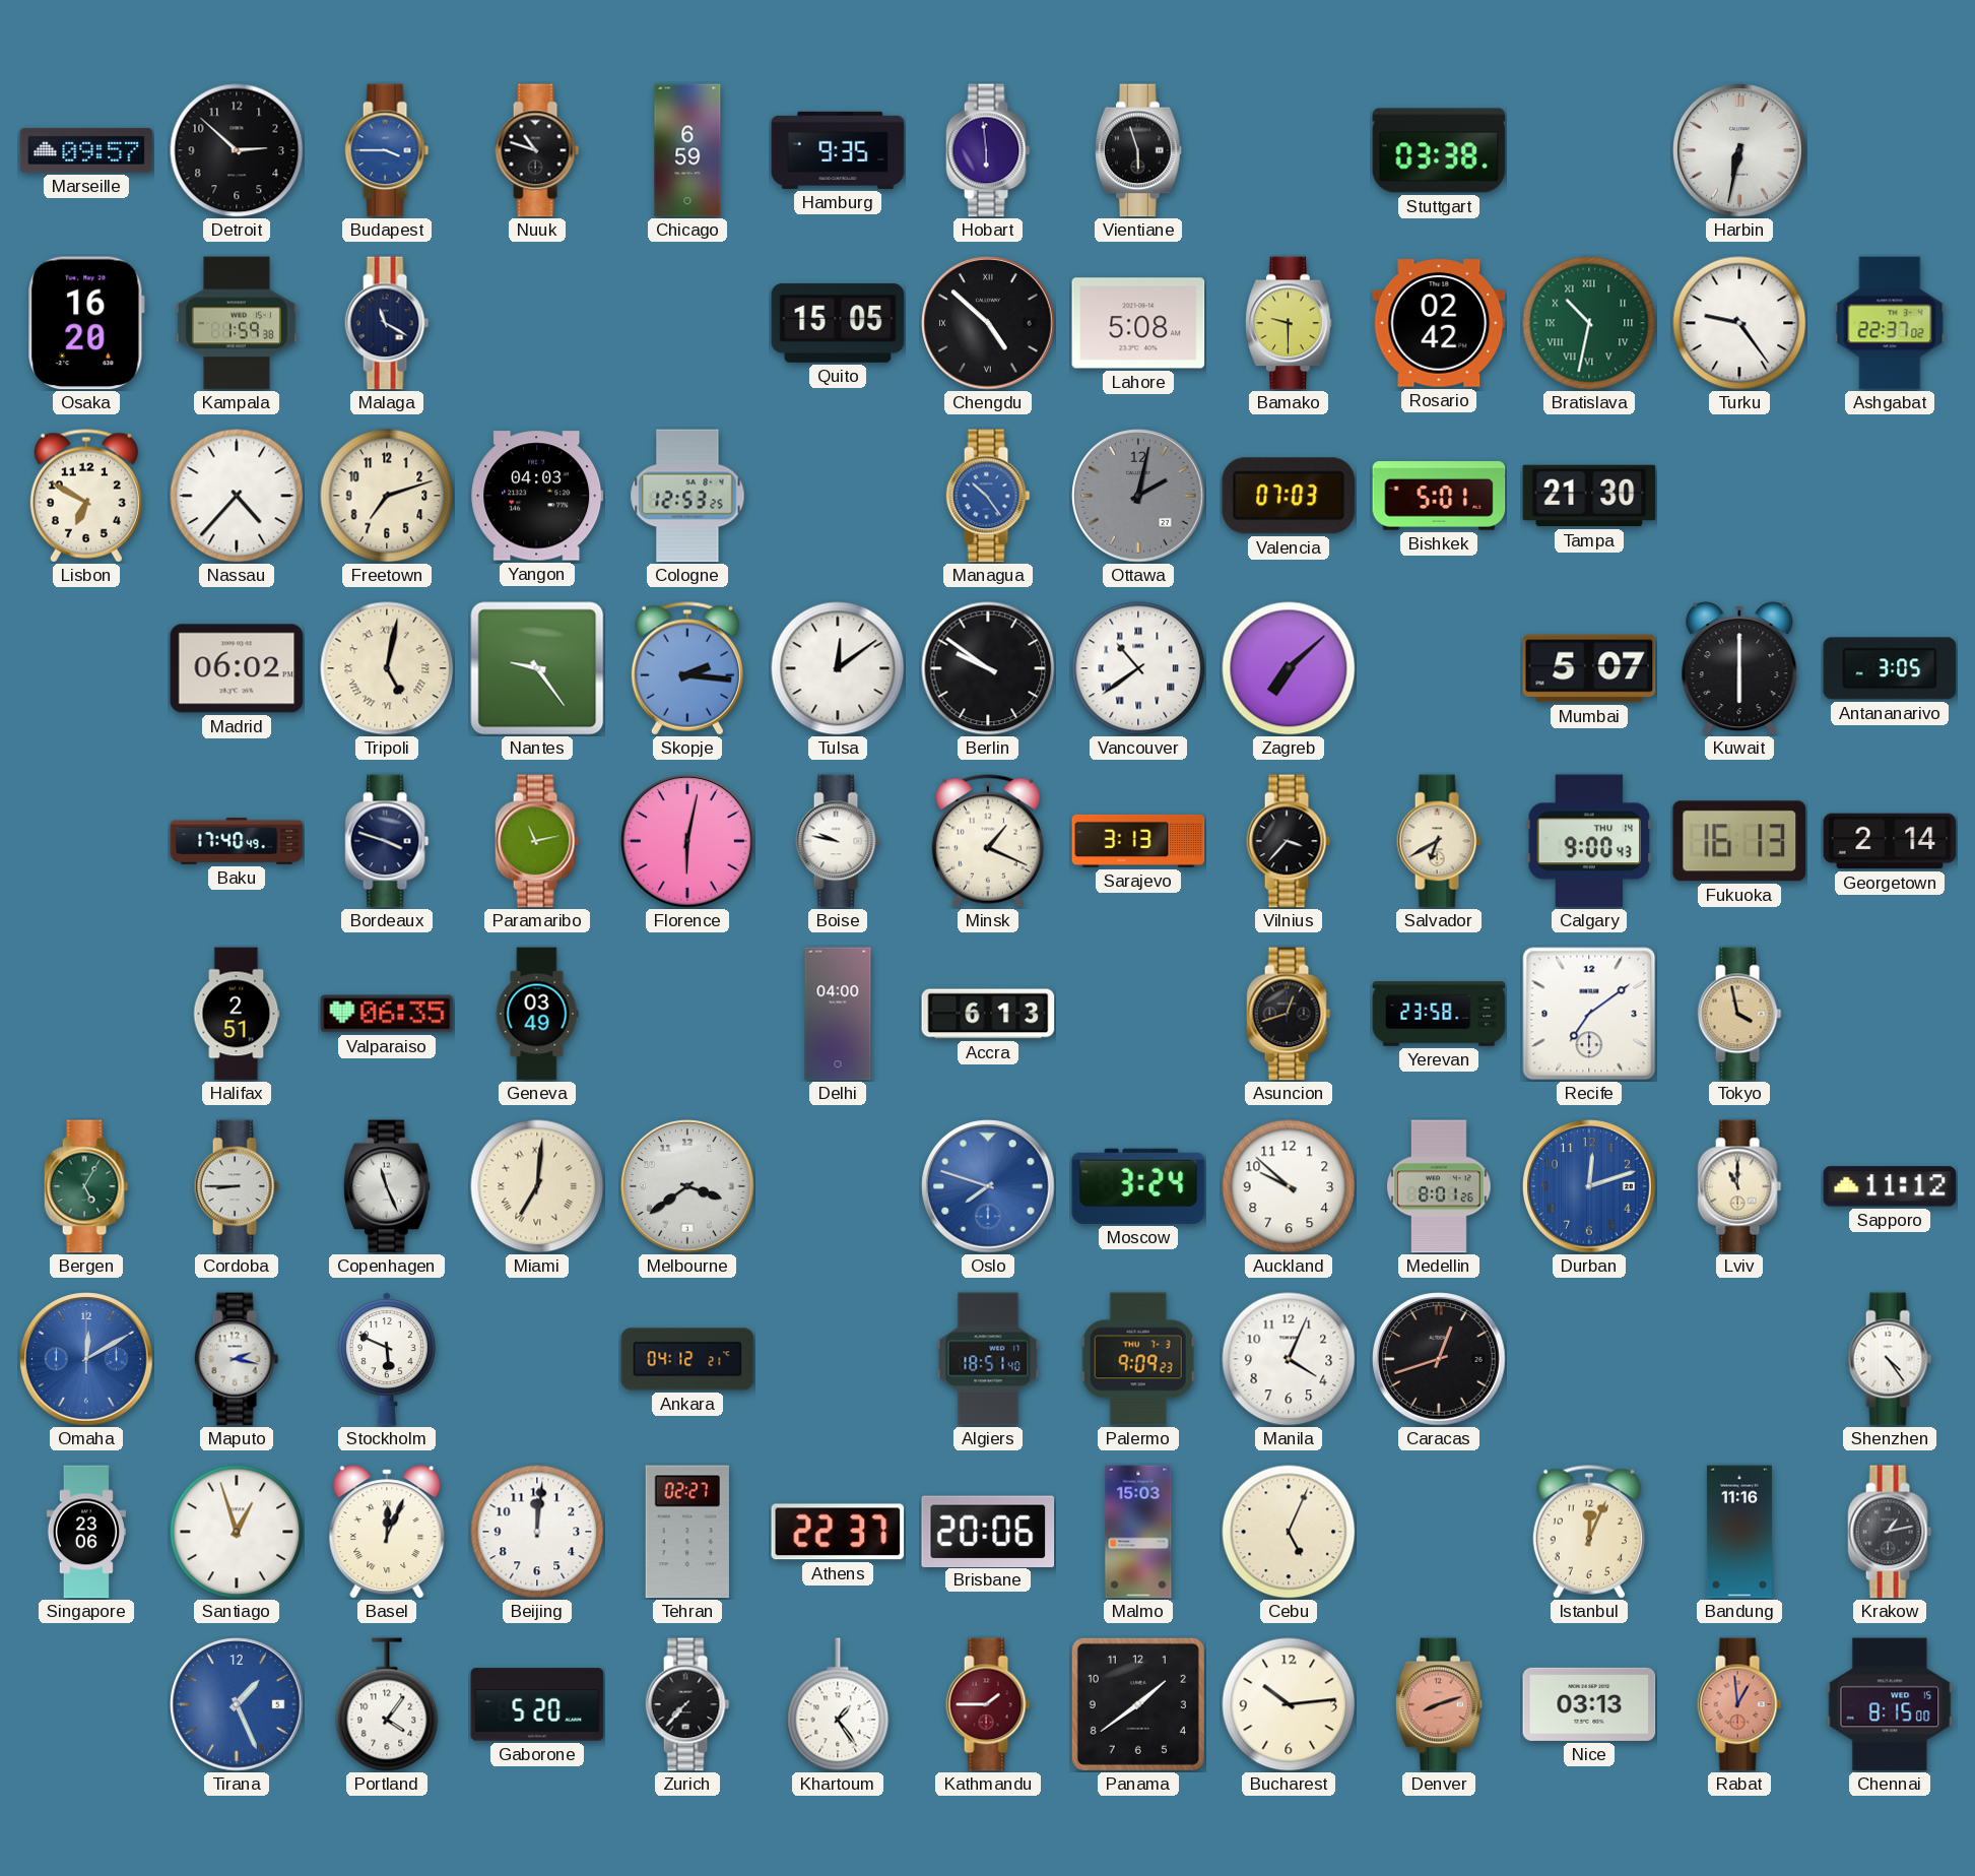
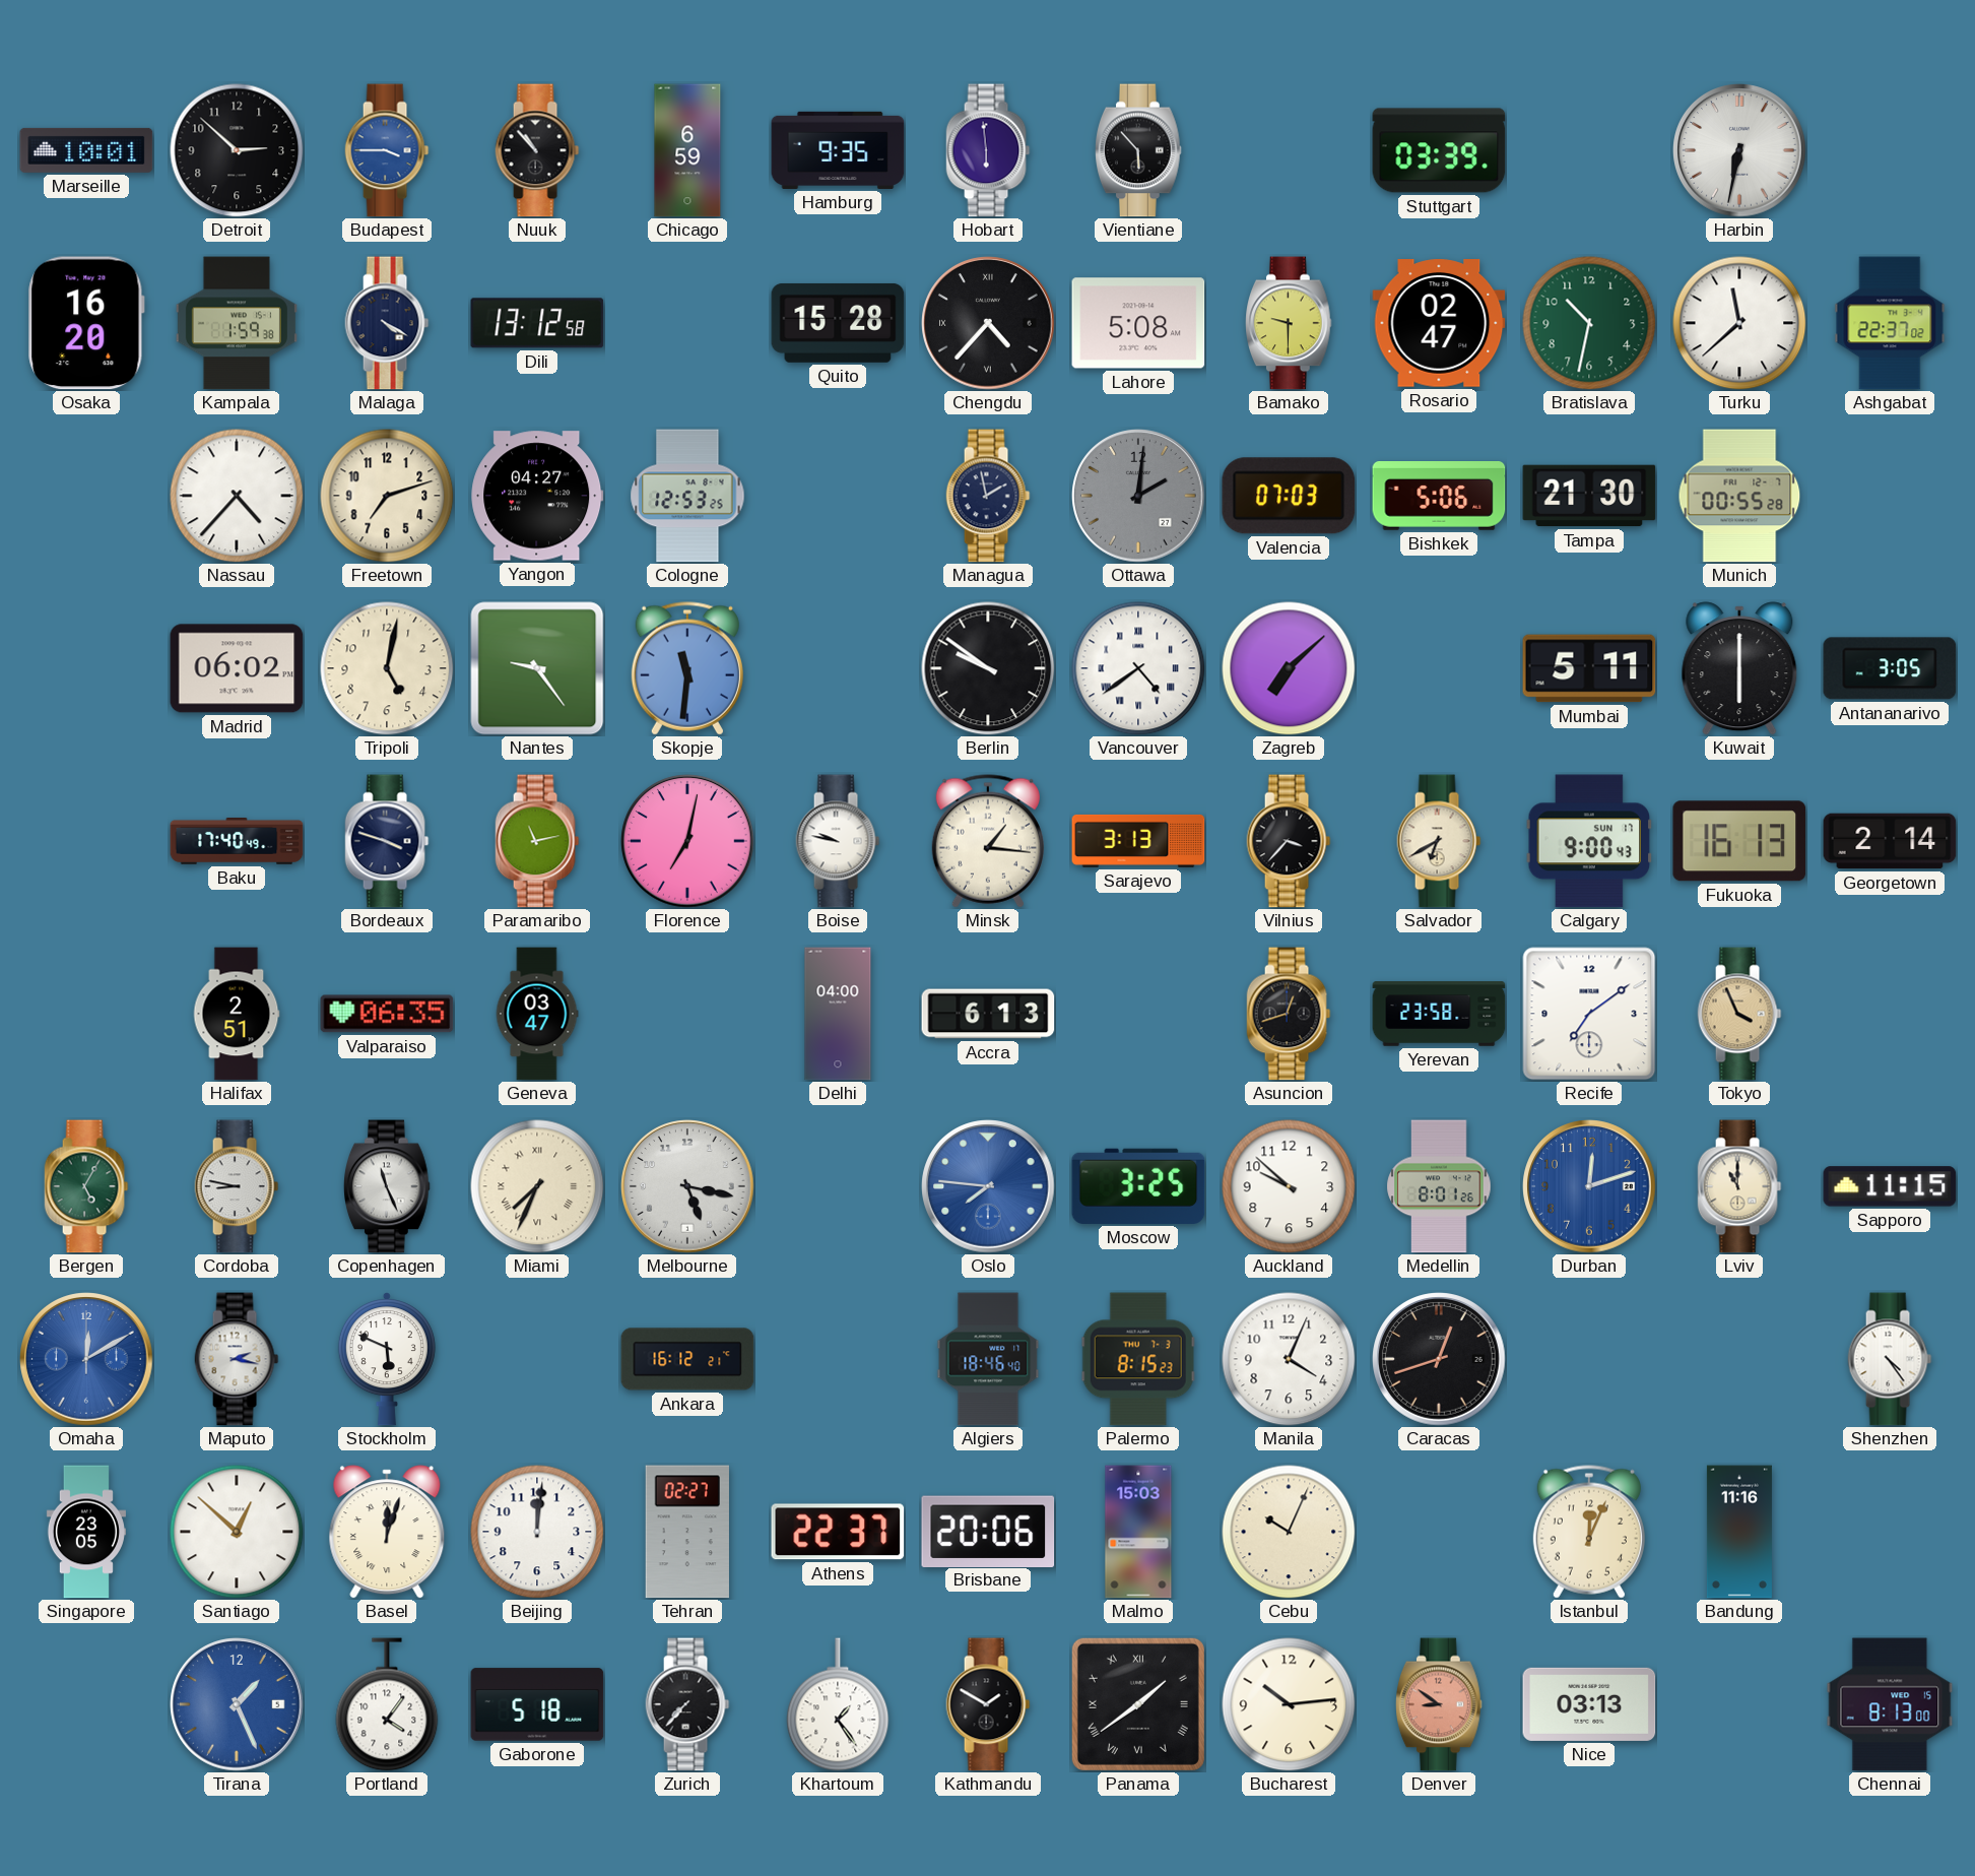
Marseille: 09:57 -> 10:01 (86, 150)
Nuuk: 10:48 -> 10:53 (537, 150)
Vientiane: 5:57 -> 5:53 (1139, 150)
Stuttgart: 03:38 -> 03:39 (1439, 150)
Malaga: 11:20 -> 4:20 (387, 323)
Dili: none -> 13:12 (537, 323)
Quito: 15:05 -> 15:28 (838, 323)
Chengdu: 4:52 -> 4:37 (988, 323)
Rosario: 02:42 -> 02:47 (1439, 323)
Bratislava numerals: Roman -> Arabic (1589, 323)
Turku: 9:24 -> 11:38 (1739, 323)
Lisbon: 6:50 -> none (86, 496)
Yangon: 04:03 -> 04:27 (537, 496)
Managua: 10:24 -> 1:58 (988, 496)
Managua dial: blue -> navy (988, 496)
Ottawa: 2:02 -> 2:01 (1138, 496)
Bishkek: 5:01 -> 5:06 (1439, 497)
Munich: none -> 00:55 (1739, 496)
Tripoli numerals: Roman -> Arabic (387, 668)
Skopje: 2:16 -> 11:31 (687, 668)
Tulsa: 12:09 -> none (838, 668)
Vancouver: 10:39 -> 4:39 (1138, 668)
Mumbai: 5:07 -> 5:11 (1589, 668)
Florence: 6:02 -> 7:02 (687, 841)
Minsk: 1:19 -> 1:16 (988, 841)
Calgary date: THU 14 -> SUN 17 (1589, 841)
Geneva: 03:49 -> 03:47 (537, 1014)
Tokyo: 3:58 -> 3:56 (1739, 1014)
Cordoba: 8:45 -> 8:47 (237, 1186)
Miami: 7:01 -> 7:34 (537, 1186)
Melbourne: 3:39 -> 5:17 (687, 1186)
Oslo: 7:48 -> 7:46 (988, 1186)
Moscow: 3:24 -> 3:25 (1138, 1186)
Sapporo: 11:12 -> 11:15 (1890, 1186)
Ankara: 04:12 -> 16:12 (687, 1359)
Algiers: 18:51 -> 18:46 (988, 1359)
Palermo: 9:09 -> 8:15 (1138, 1359)
Singapore: 23:06 -> 23:05 (86, 1532)
Santiago: 12:57 -> 12:52 (237, 1532)
Basel: 12:04 -> 12:03 (387, 1532)
Cebu: 5:04 -> 10:04 (1289, 1532)
Krakow: 1:13 -> none (1890, 1532)
Gaborone: 5:20 -> 5:18 (537, 1704)
Kathmandu: 1:45 -> 1:50 (988, 1704)
Kathmandu dial: burgundy -> black (988, 1704)
Panama numerals: Arabic -> Roman (1138, 1704)
Denver: 8:12 -> 8:51 (1440, 1704)
Rabat: 12:59 -> none (1739, 1704)
Chennai: 8:15 -> 8:13 (1890, 1704)
